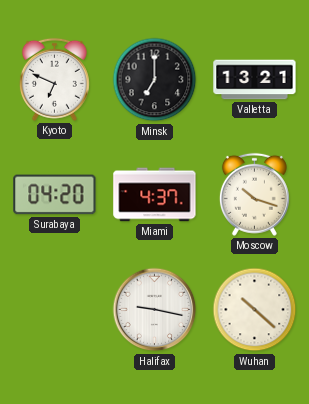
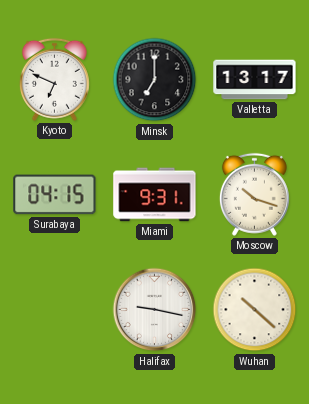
Valletta: 13:21 -> 13:17 (255, 80)
Surabaya: 04:20 -> 04:15 (55, 195)
Miami: 4:37 -> 9:31 (155, 195)
